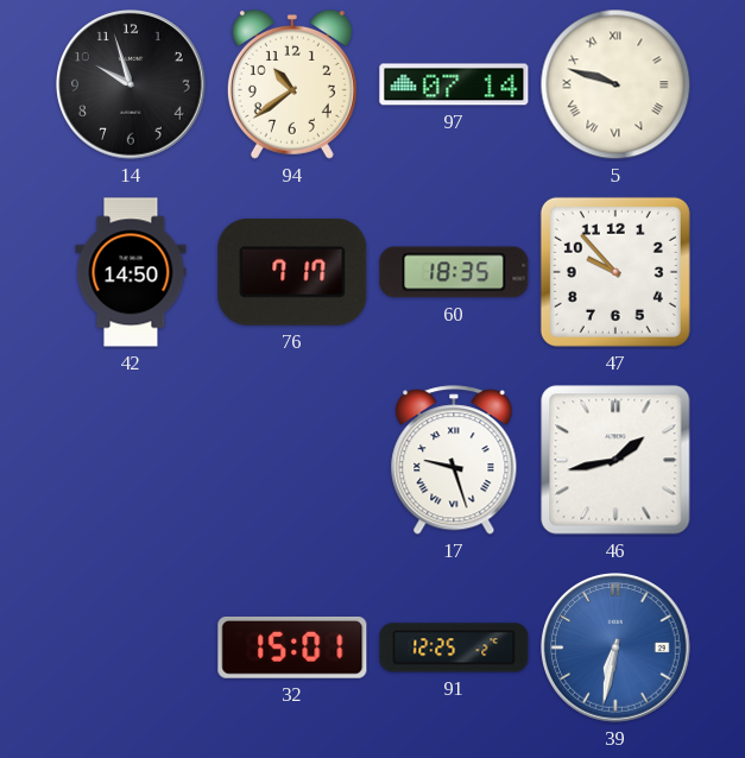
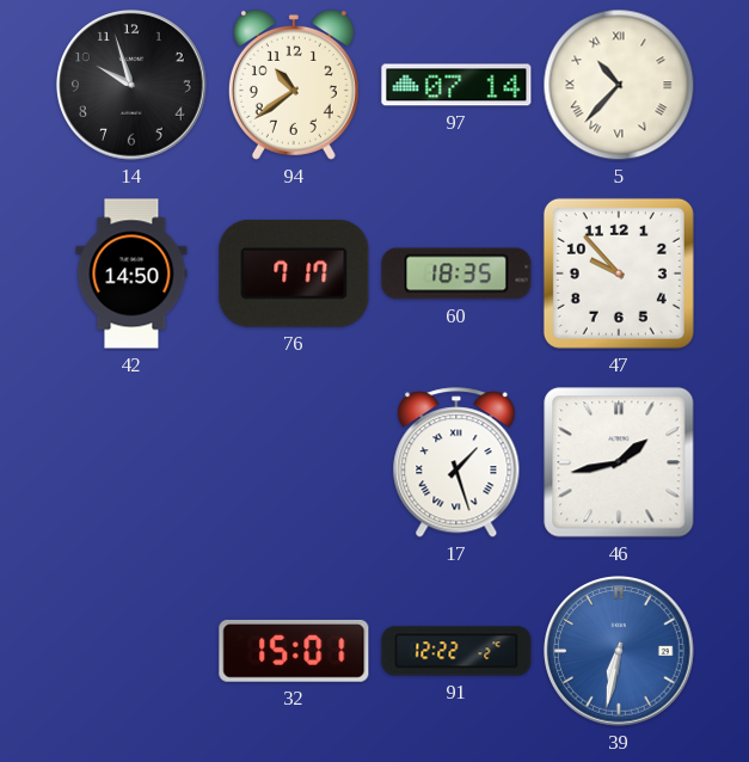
5: 9:48 -> 10:37 (619, 85)
17: 9:27 -> 1:27 (456, 463)
91: 12:25 -> 12:22 (456, 651)
